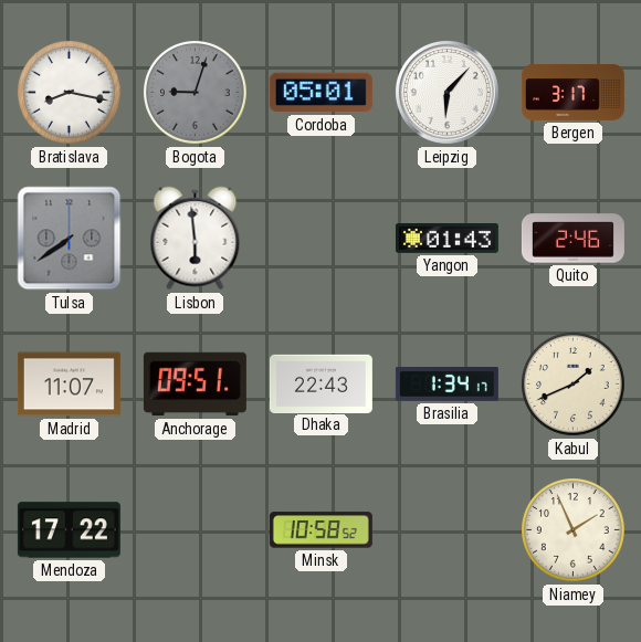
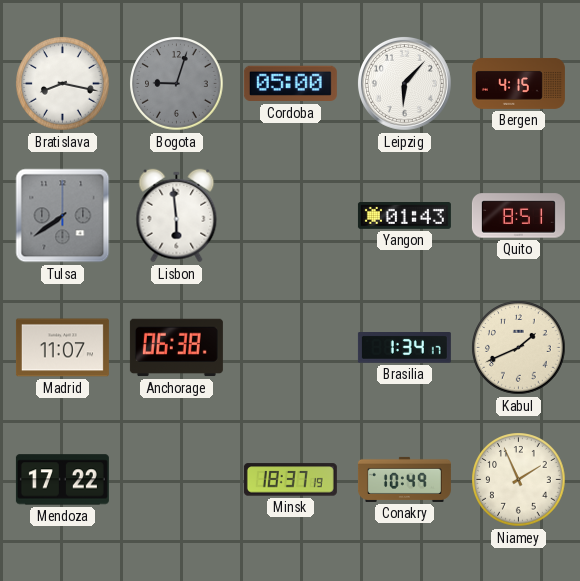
Cordoba: 05:01 -> 05:00 (290, 84)
Bergen: 3:17 -> 4:15 (518, 84)
Quito: 2:46 -> 8:51 (518, 216)
Anchorage: 09:51 -> 06:38 (176, 348)
Dhaka: 22:43 -> none (320, 383)
Minsk: 10:58 -> 18:37 (290, 480)
Conakry: none -> 10:49 (404, 479)
